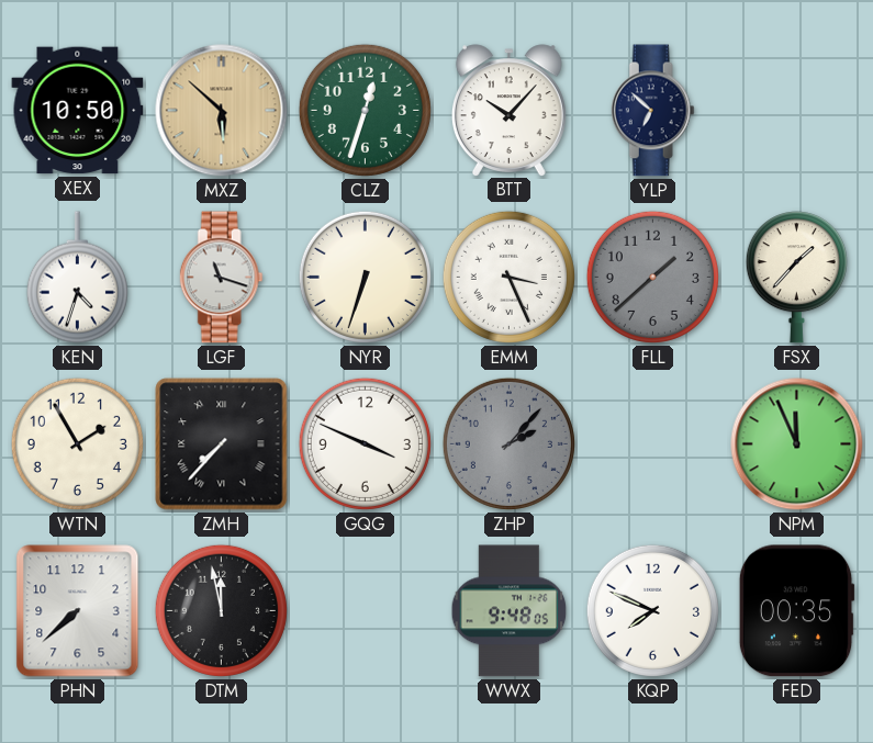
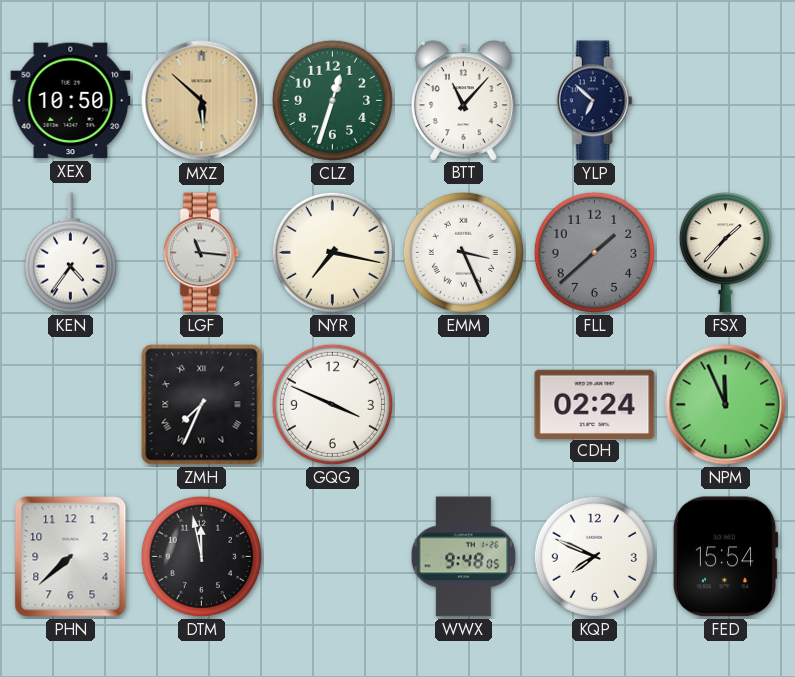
BTT: 10:07 -> 11:07 (463, 100)
KEN: 4:33 -> 4:36 (70, 253)
LGF: 11:18 -> 11:16 (201, 253)
NYR: 6:33 -> 7:17 (332, 252)
WTN: 1:55 -> none (77, 443)
ZMH: 7:37 -> 7:34 (202, 405)
ZHP: 2:07 -> none (508, 443)
CDH: none -> 02:24 (595, 404)
FED: 00:35 -> 15:54 (725, 557)
